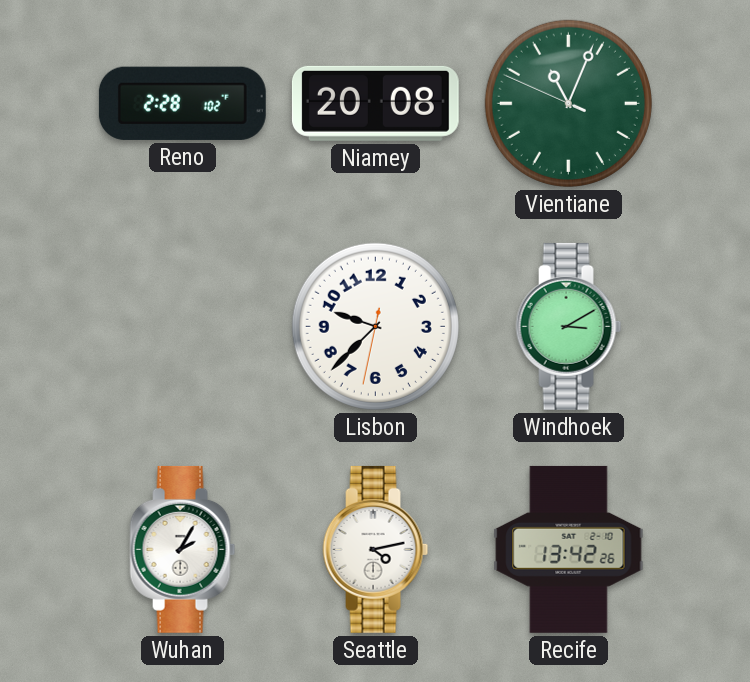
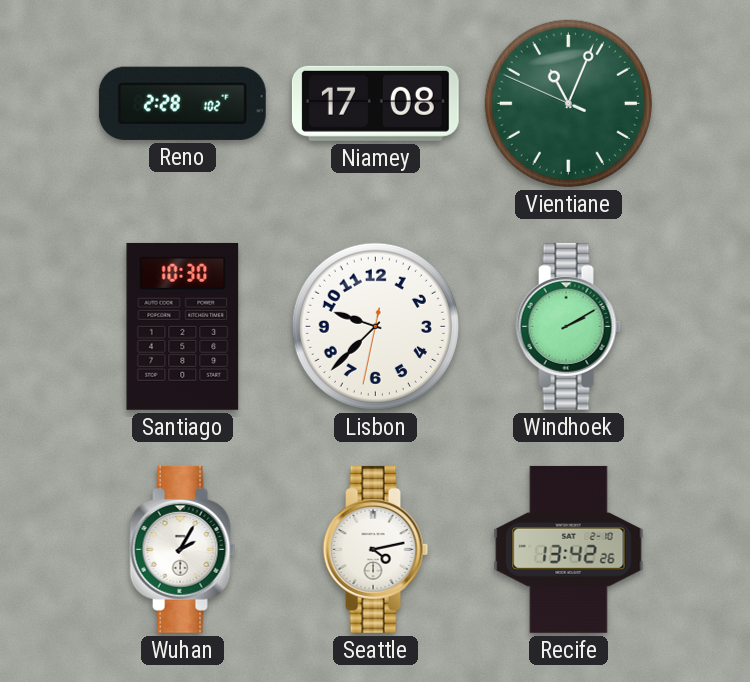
Niamey: 20:08 -> 17:08 (375, 103)
Santiago: none -> 10:30 (183, 326)
Windhoek: 3:10 -> 2:10 (569, 326)
